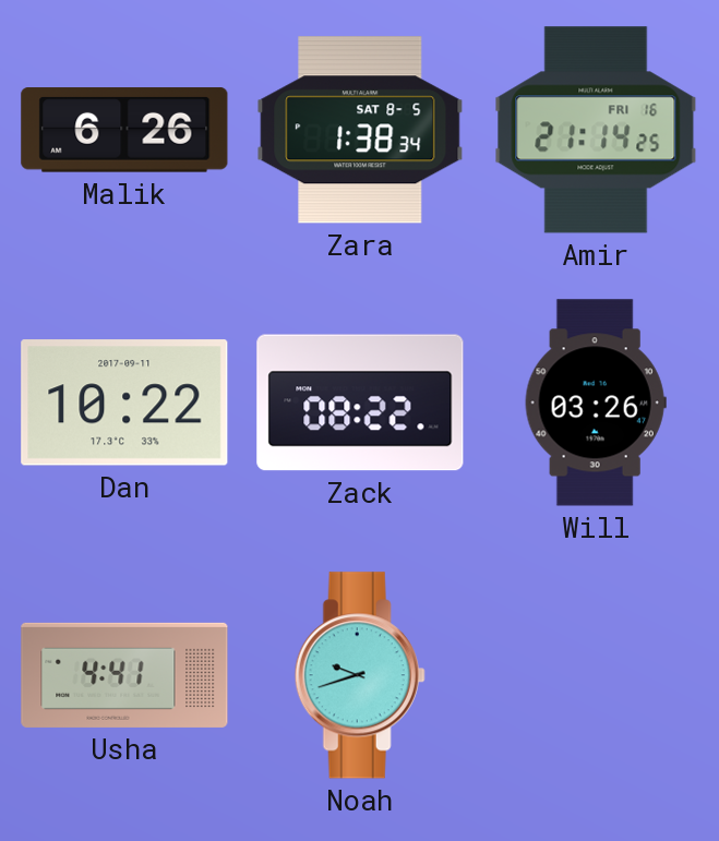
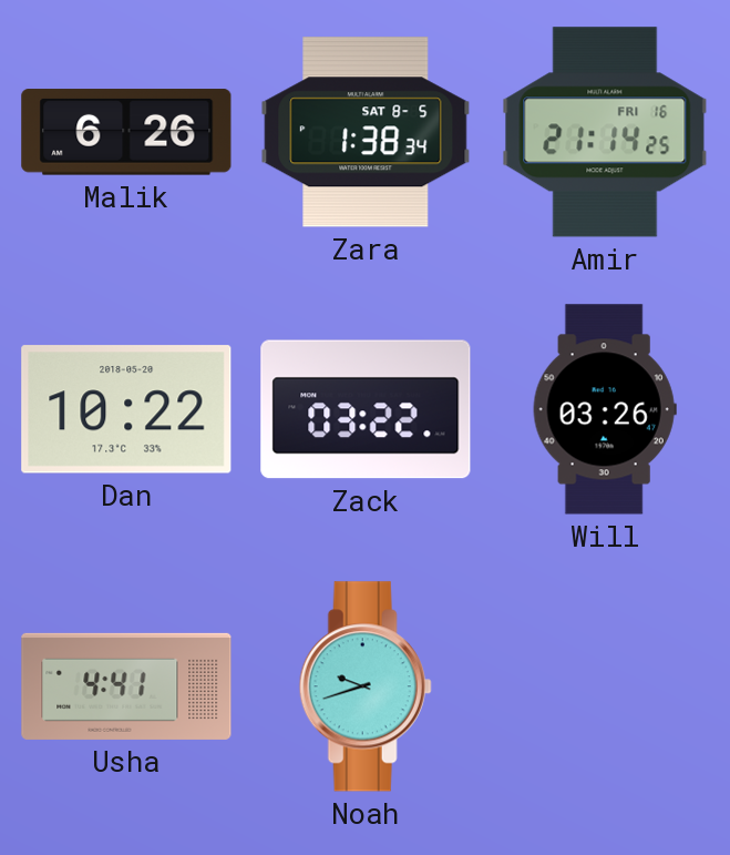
Dan date: 2017-09-11 -> 2018-05-20 (126, 409)
Zack: 08:22 -> 03:22 (366, 409)
